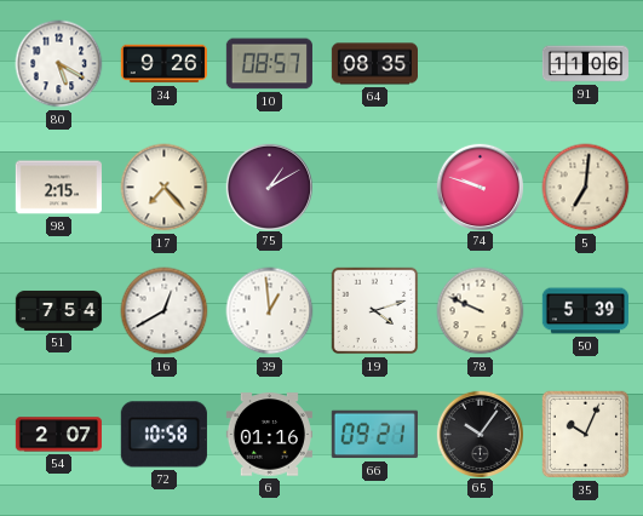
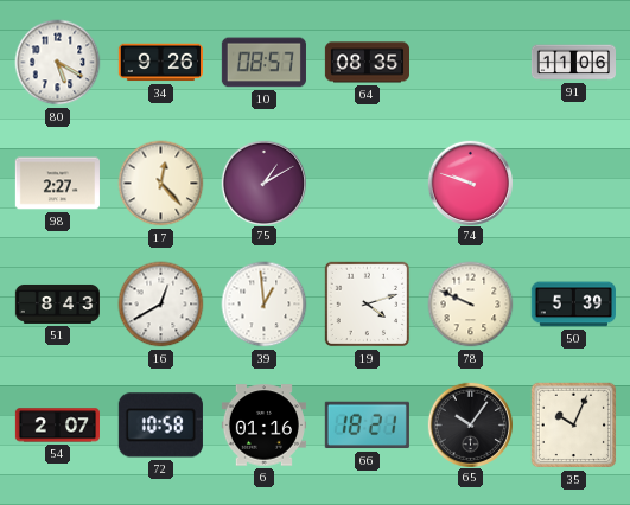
98: 2:15 -> 2:27 (57, 184)
17: 7:23 -> 12:23 (161, 184)
5: 7:01 -> none (586, 188)
51: 7:54 -> 8:43 (57, 303)
66: 09:21 -> 18:21 (367, 426)
